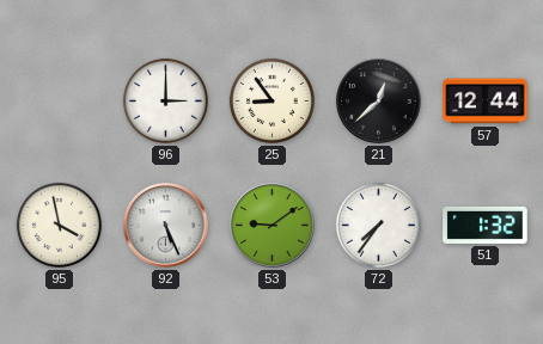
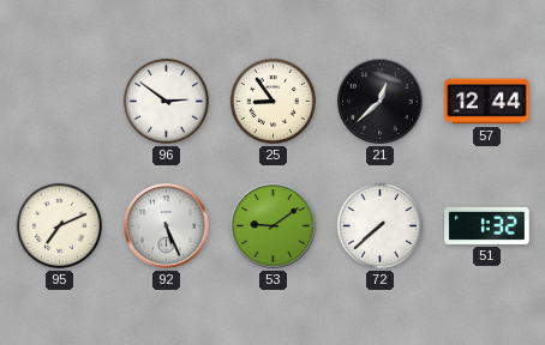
96: 3:00 -> 2:51 (166, 101)
95: 3:58 -> 7:11 (59, 225)
72: 7:36 -> 7:38 (379, 225)
